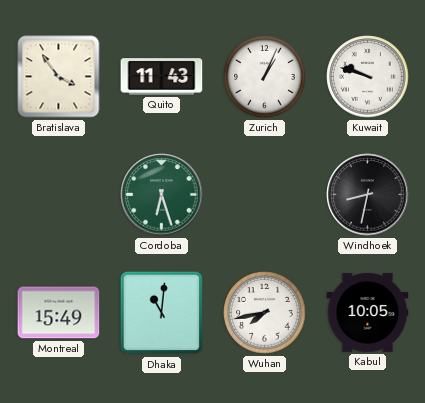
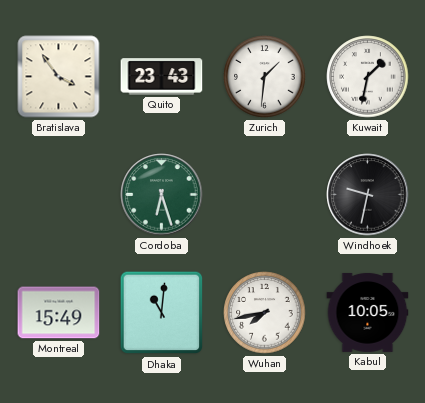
Quito: 11:43 -> 23:43 (162, 77)
Zurich: 1:04 -> 1:31 (265, 77)
Kuwait: 9:48 -> 1:32 (368, 77)
Windhoek: 8:32 -> 9:32 (368, 195)
